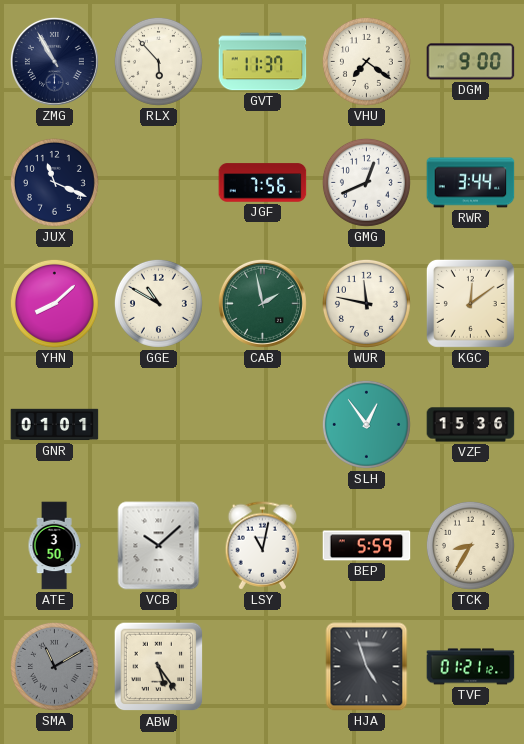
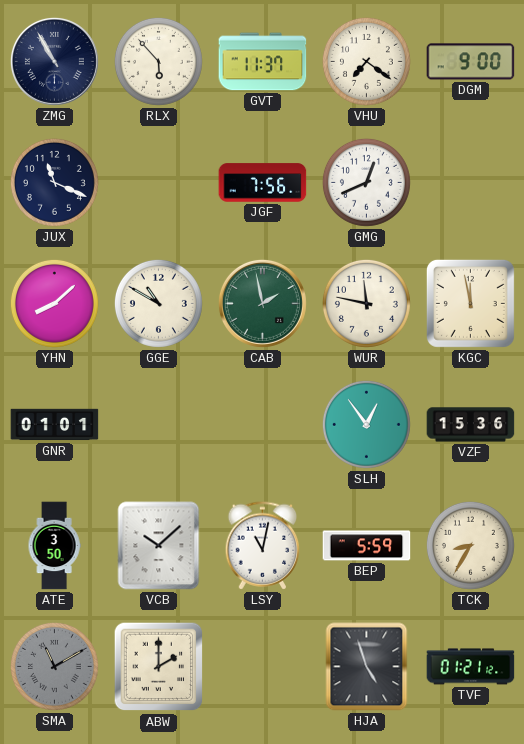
RWR: 3:44 -> none (471, 183)
KGC: 12:09 -> 11:58 (470, 303)
ABW: 5:24 -> 2:00 (159, 667)
